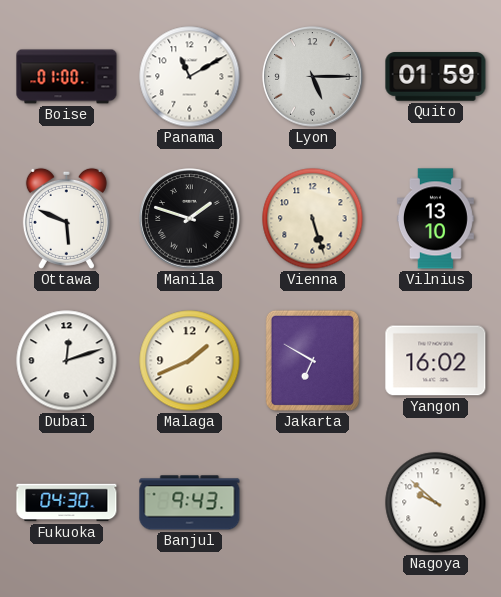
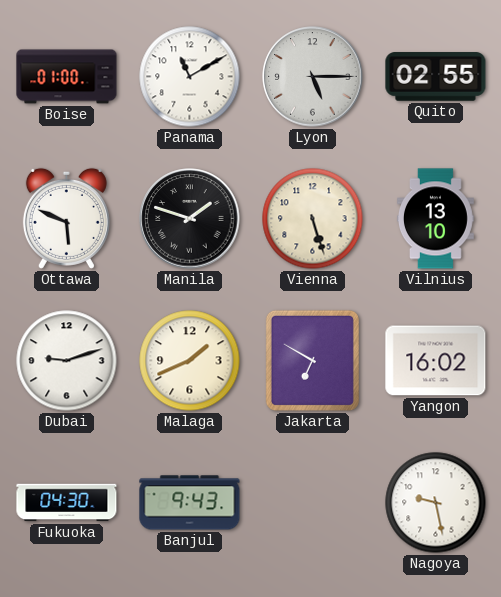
Quito: 01:59 -> 02:55 (436, 77)
Dubai: 12:12 -> 9:12 (67, 361)
Nagoya: 9:52 -> 9:28 (436, 503)
